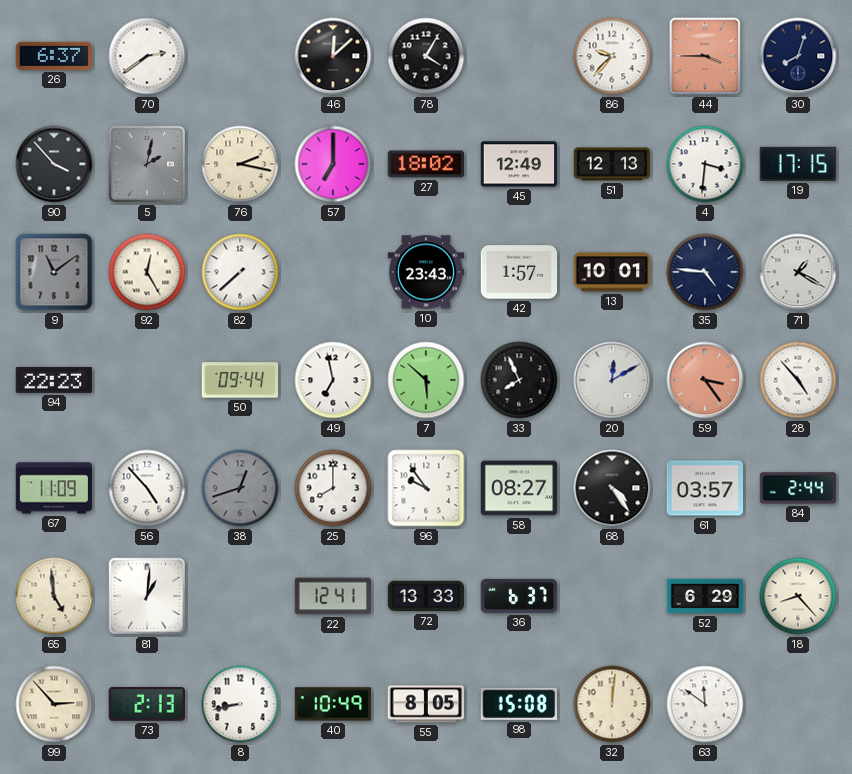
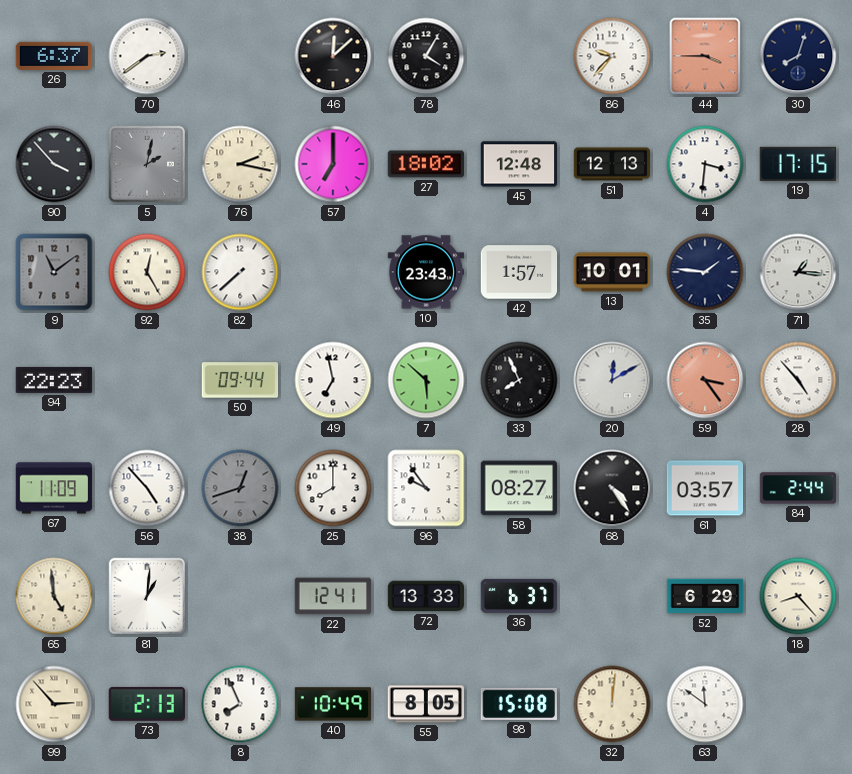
45: 12:49 -> 12:48 (519, 164)
35: 4:46 -> 1:46 (705, 272)
71: 1:20 -> 1:16 (798, 272)
8: 8:43 -> 7:56 (240, 704)
